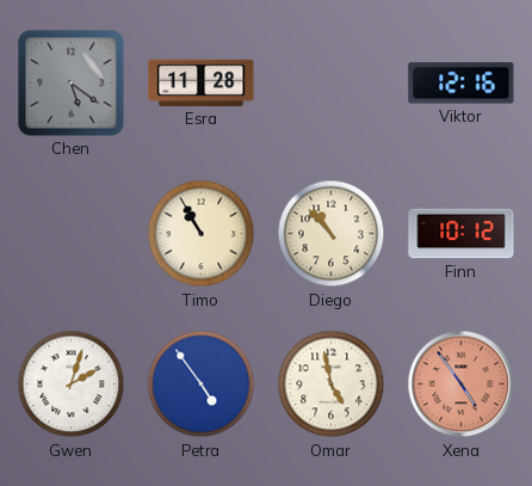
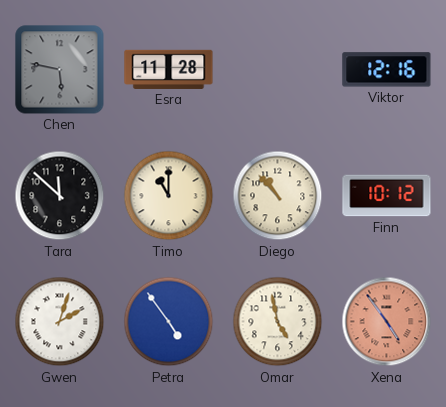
Chen: 5:21 -> 5:47 (60, 70)
Tara: none -> 11:52 (60, 196)
Timo: 10:55 -> 11:00 (169, 196)
